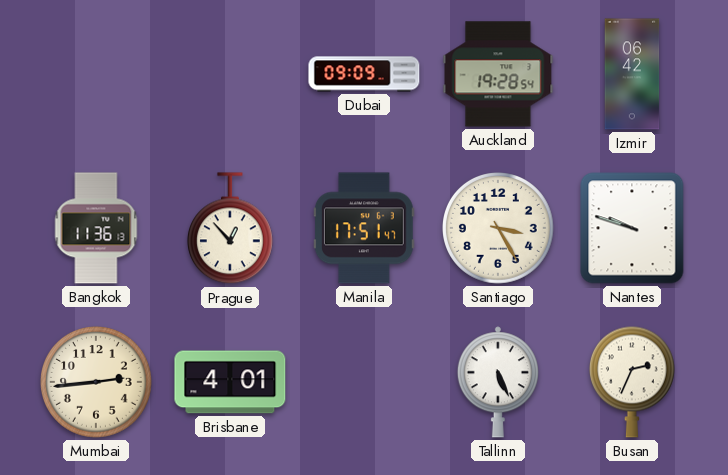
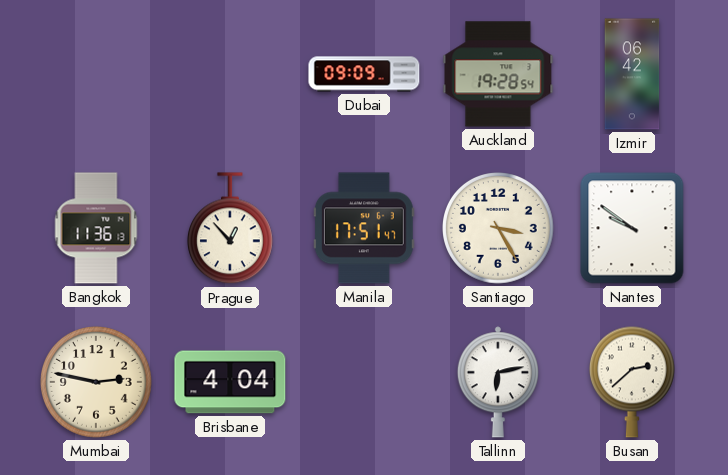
Nantes: 9:48 -> 9:51 (632, 228)
Mumbai: 2:44 -> 2:47 (97, 383)
Brisbane: 4:01 -> 4:04 (230, 382)
Tallinn: 5:26 -> 6:13 (498, 382)
Busan: 2:34 -> 2:38 (632, 382)
